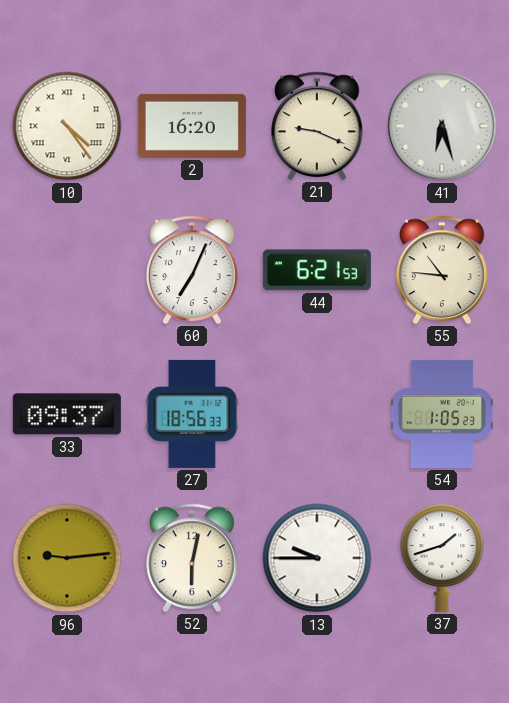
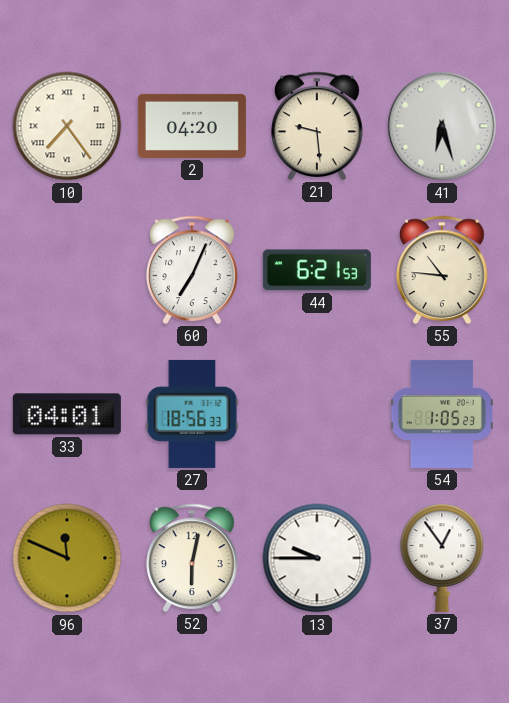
10: 4:24 -> 7:24 (67, 126)
2: 16:20 -> 04:20 (192, 126)
21: 9:19 -> 9:29 (317, 126)
33: 09:37 -> 04:01 (67, 414)
96: 9:14 -> 11:49 (67, 558)
37: 1:42 -> 12:54 (442, 558)
